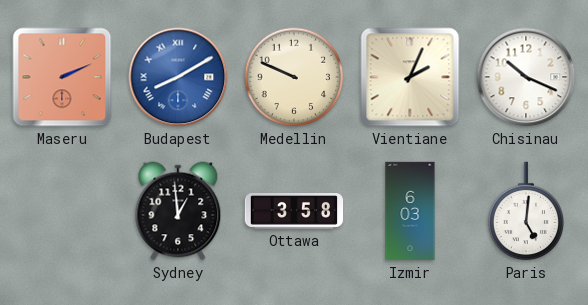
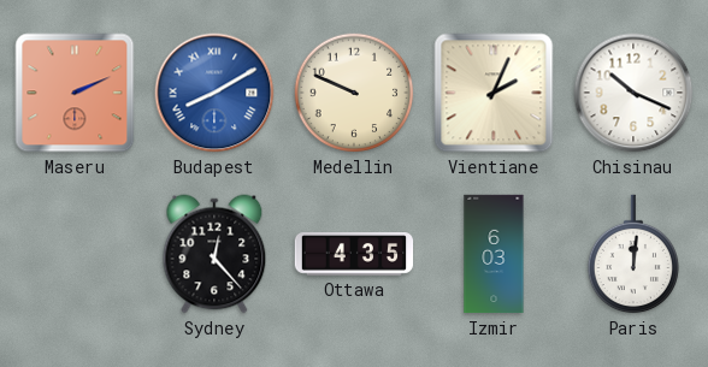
Sydney: 12:59 -> 12:23 (214, 254)
Ottawa: 3:58 -> 4:35 (354, 254)
Paris: 5:01 -> 12:01 (633, 254)
